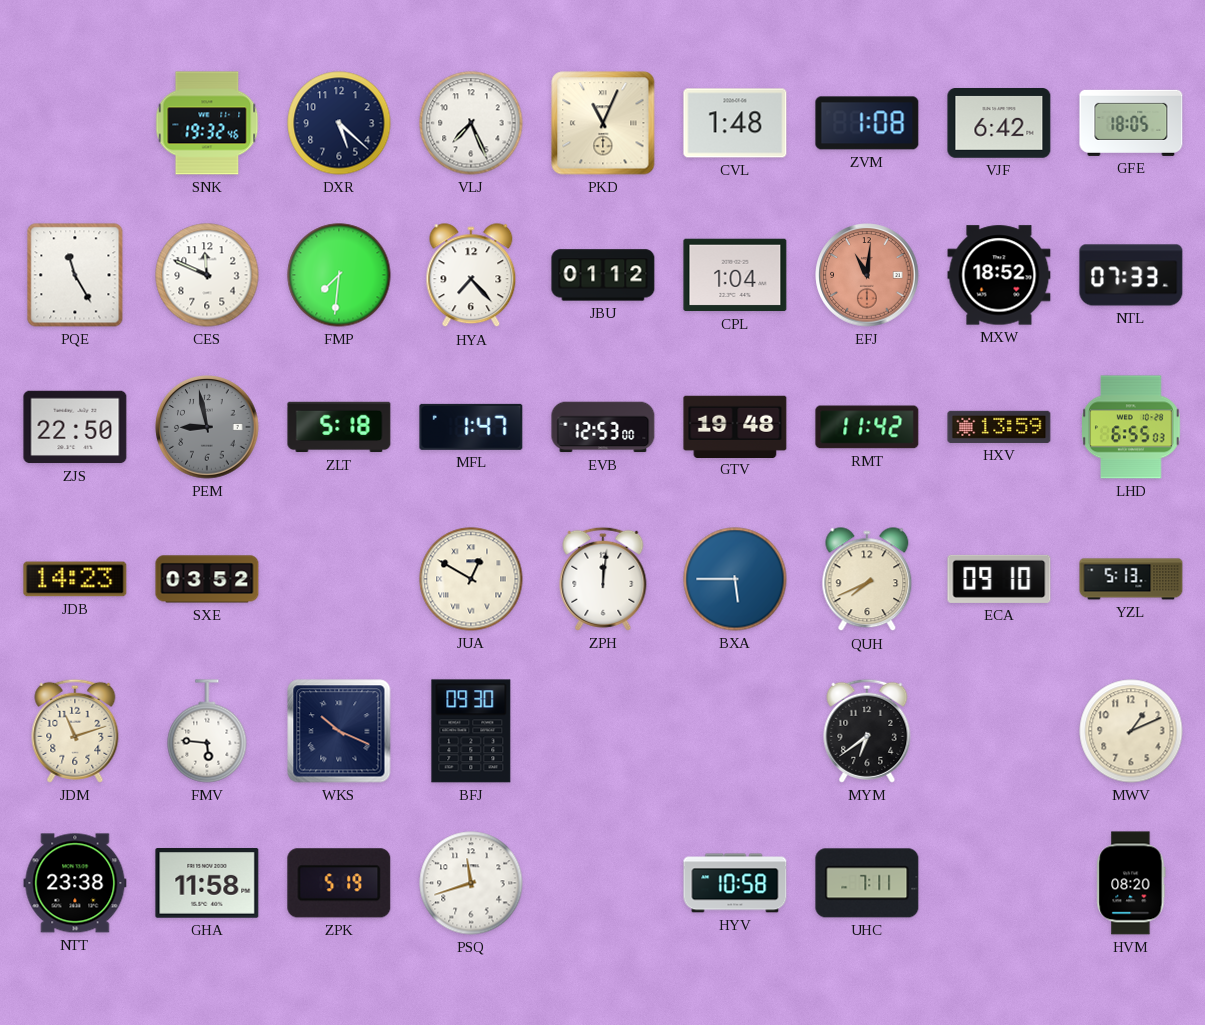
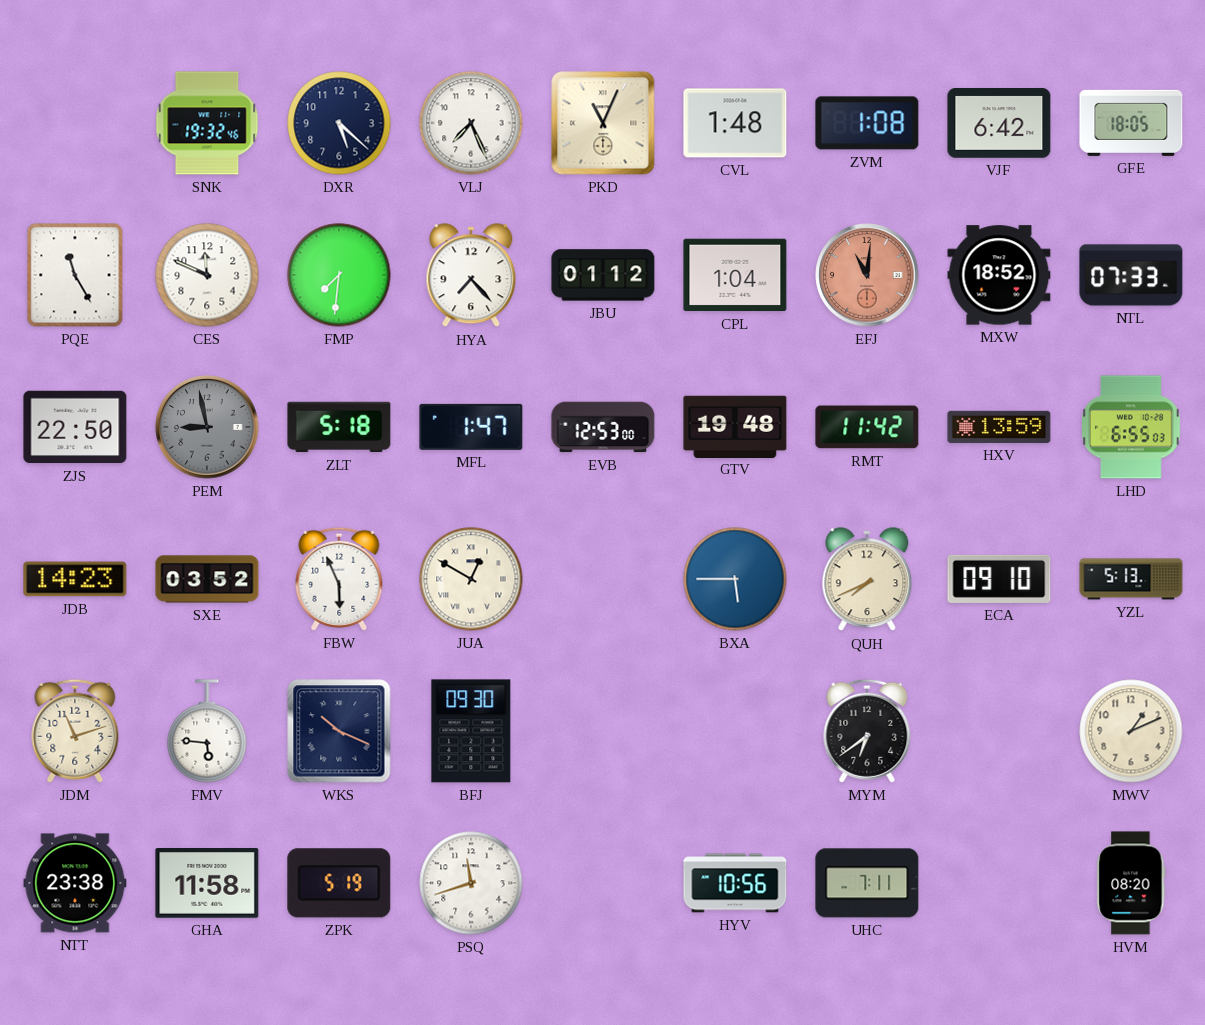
FBW: none -> 5:56 (339, 579)
ZPH: 12:01 -> none (603, 579)
HYV: 10:58 -> 10:56 (735, 883)
